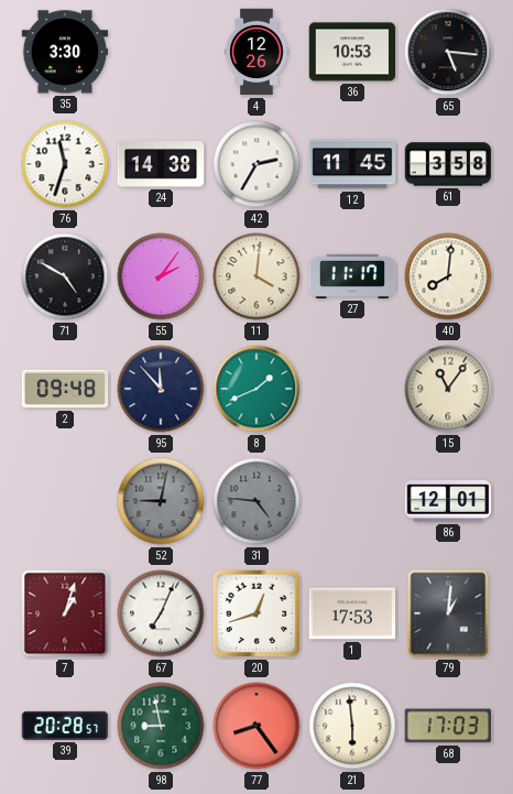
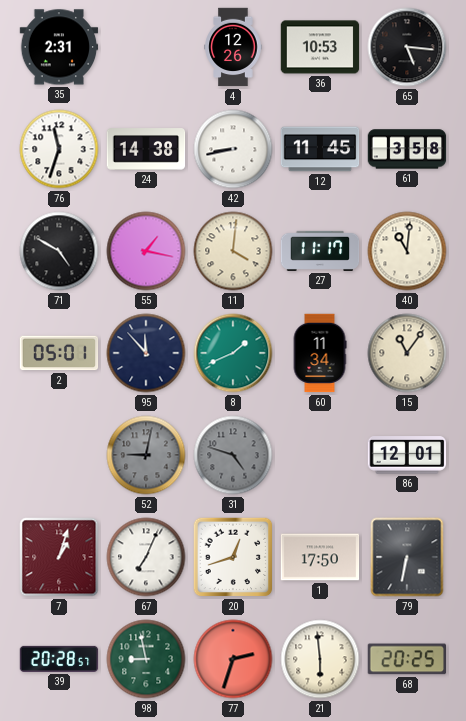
35: 3:30 -> 2:31 (59, 47)
42: 2:35 -> 8:43 (233, 149)
55: 2:06 -> 1:17 (146, 251)
40: 8:01 -> 11:01 (407, 251)
2: 09:48 -> 05:01 (59, 353)
60: none -> 11:34 (320, 353)
31: 4:46 -> 4:48 (233, 455)
1: 17:53 -> 17:50 (320, 557)
79: 1:01 -> 6:32 (407, 557)
77: 8:24 -> 2:33 (233, 659)
68: 17:03 -> 20:25 (406, 659)
